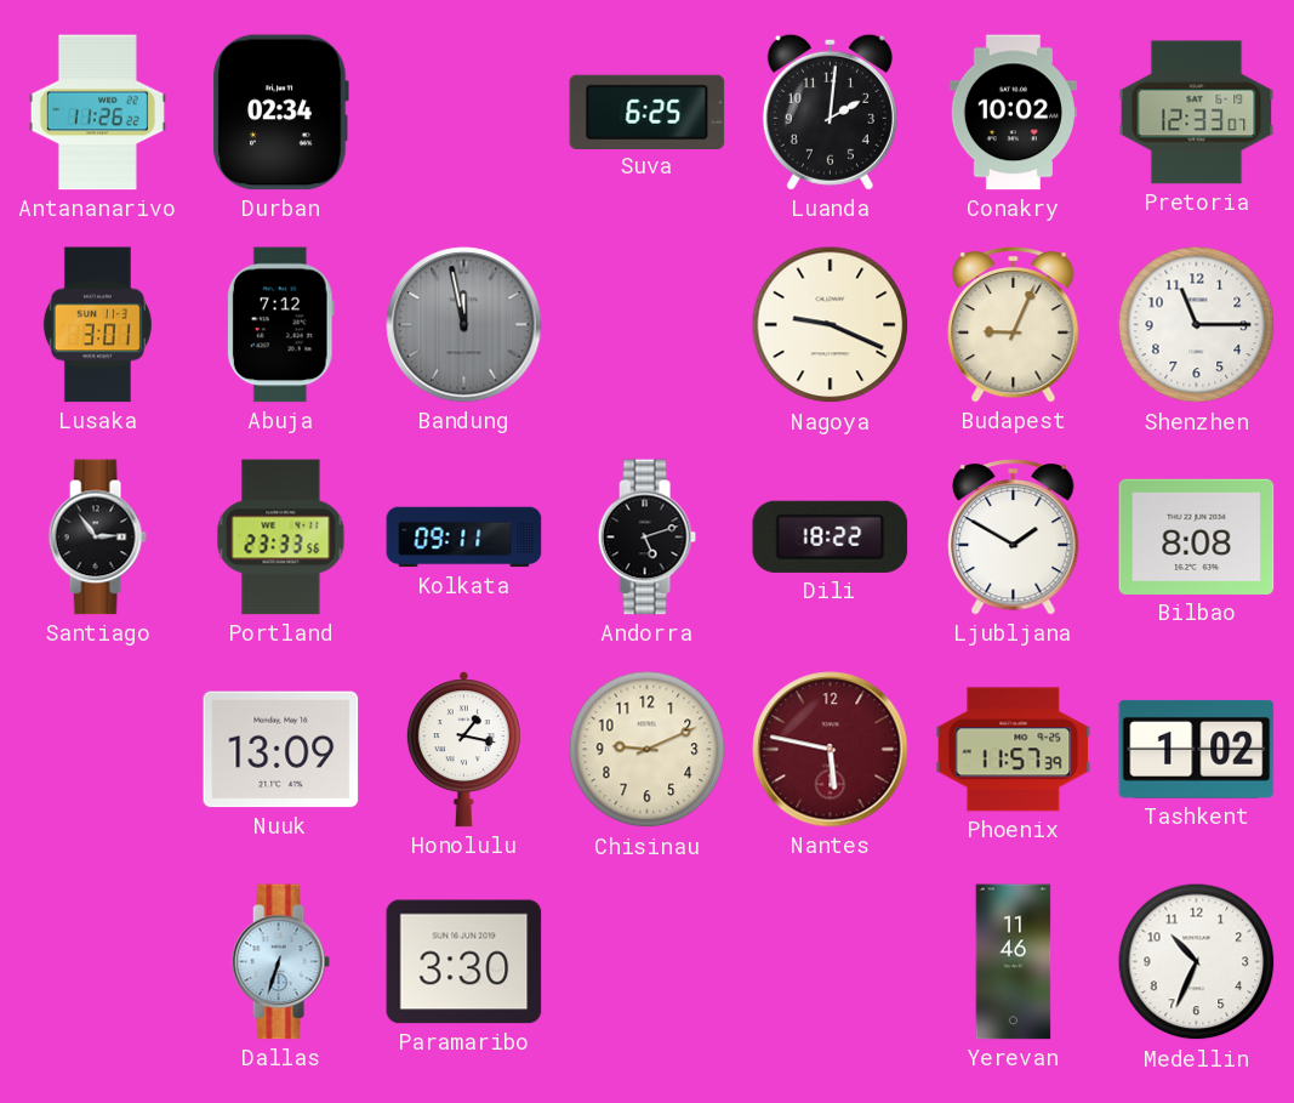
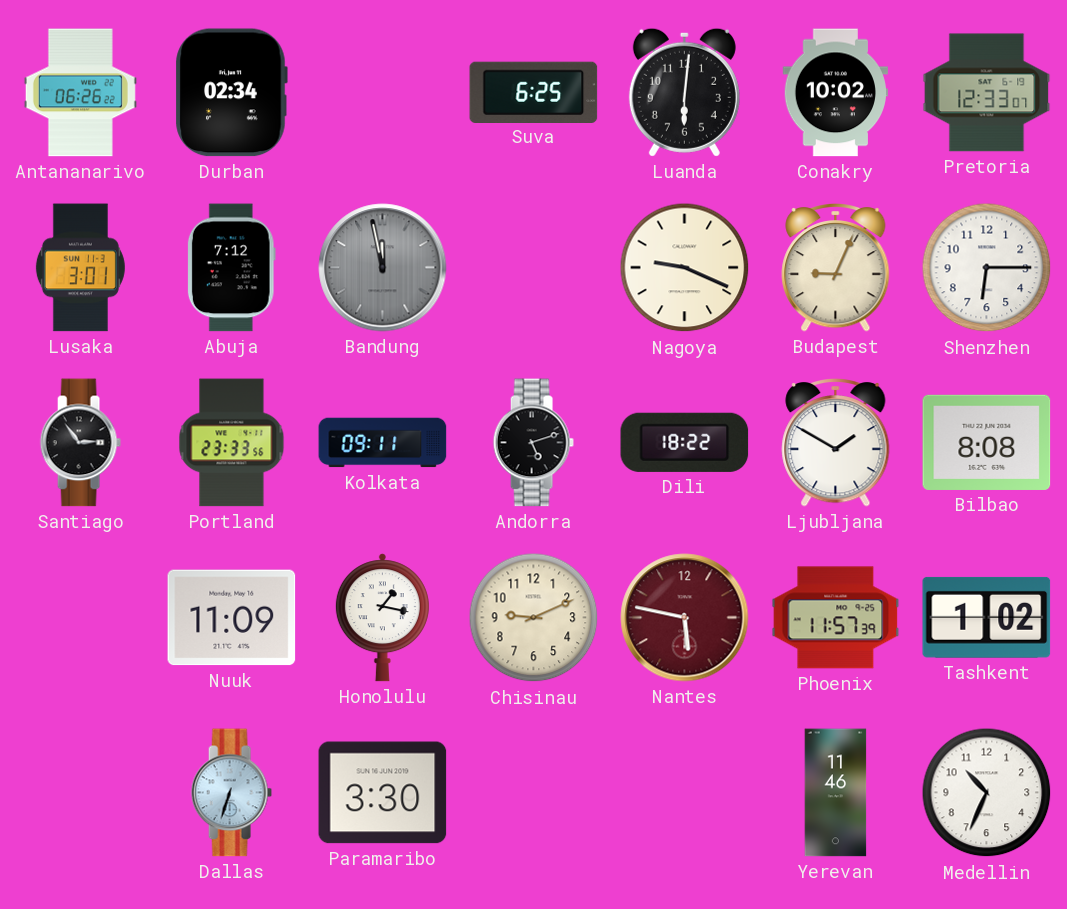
Antananarivo: 11:26 -> 06:26 (80, 93)
Luanda: 2:01 -> 6:01 (684, 92)
Shenzhen: 11:15 -> 6:15 (987, 268)
Nuuk: 13:09 -> 11:09 (232, 618)
